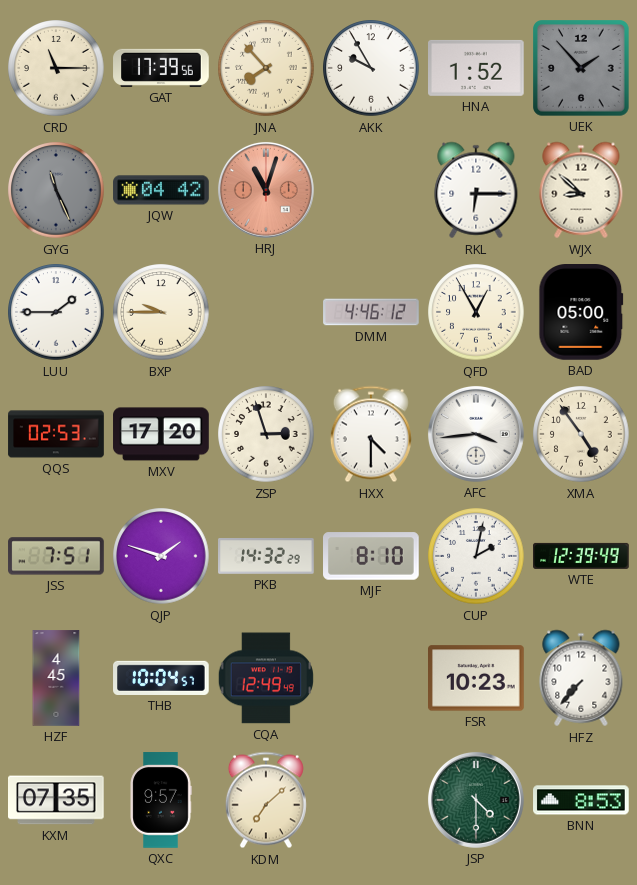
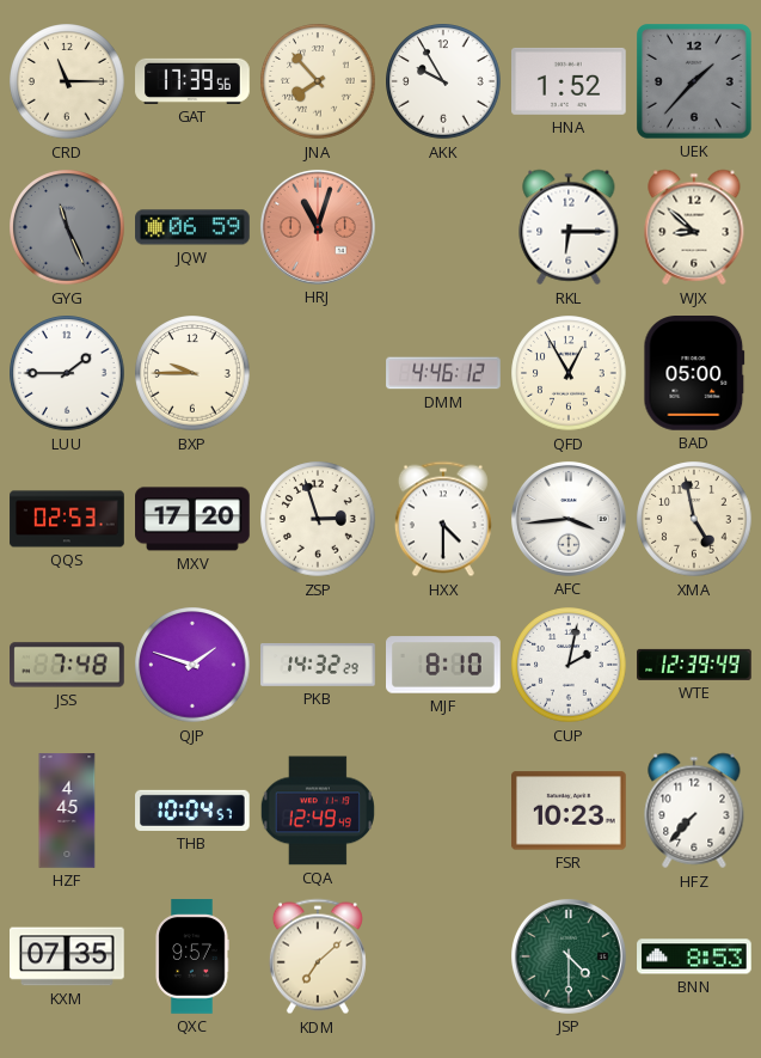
UEK: 1:53 -> 1:37 (695, 82)
JQW: 04:42 -> 06:59 (192, 227)
XMA: 4:54 -> 4:58 (694, 519)
JSS: 7:51 -> 7:48 (67, 665)
